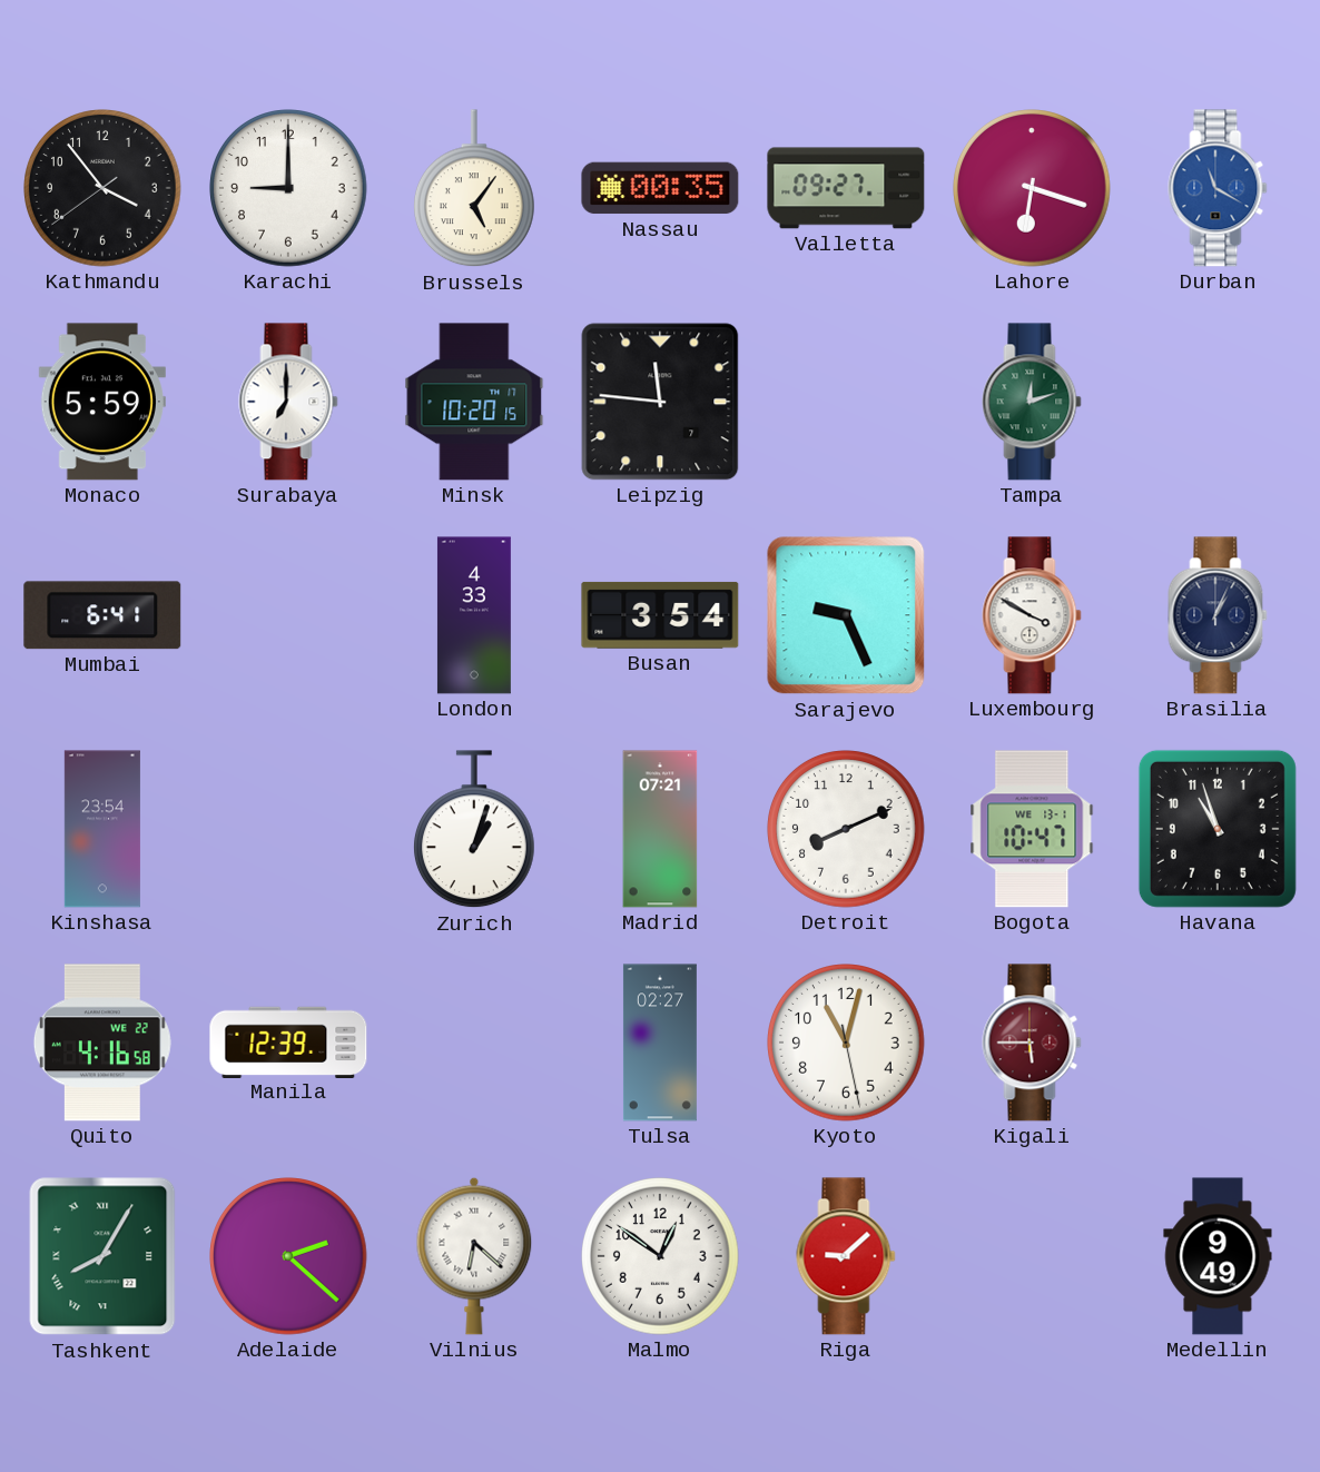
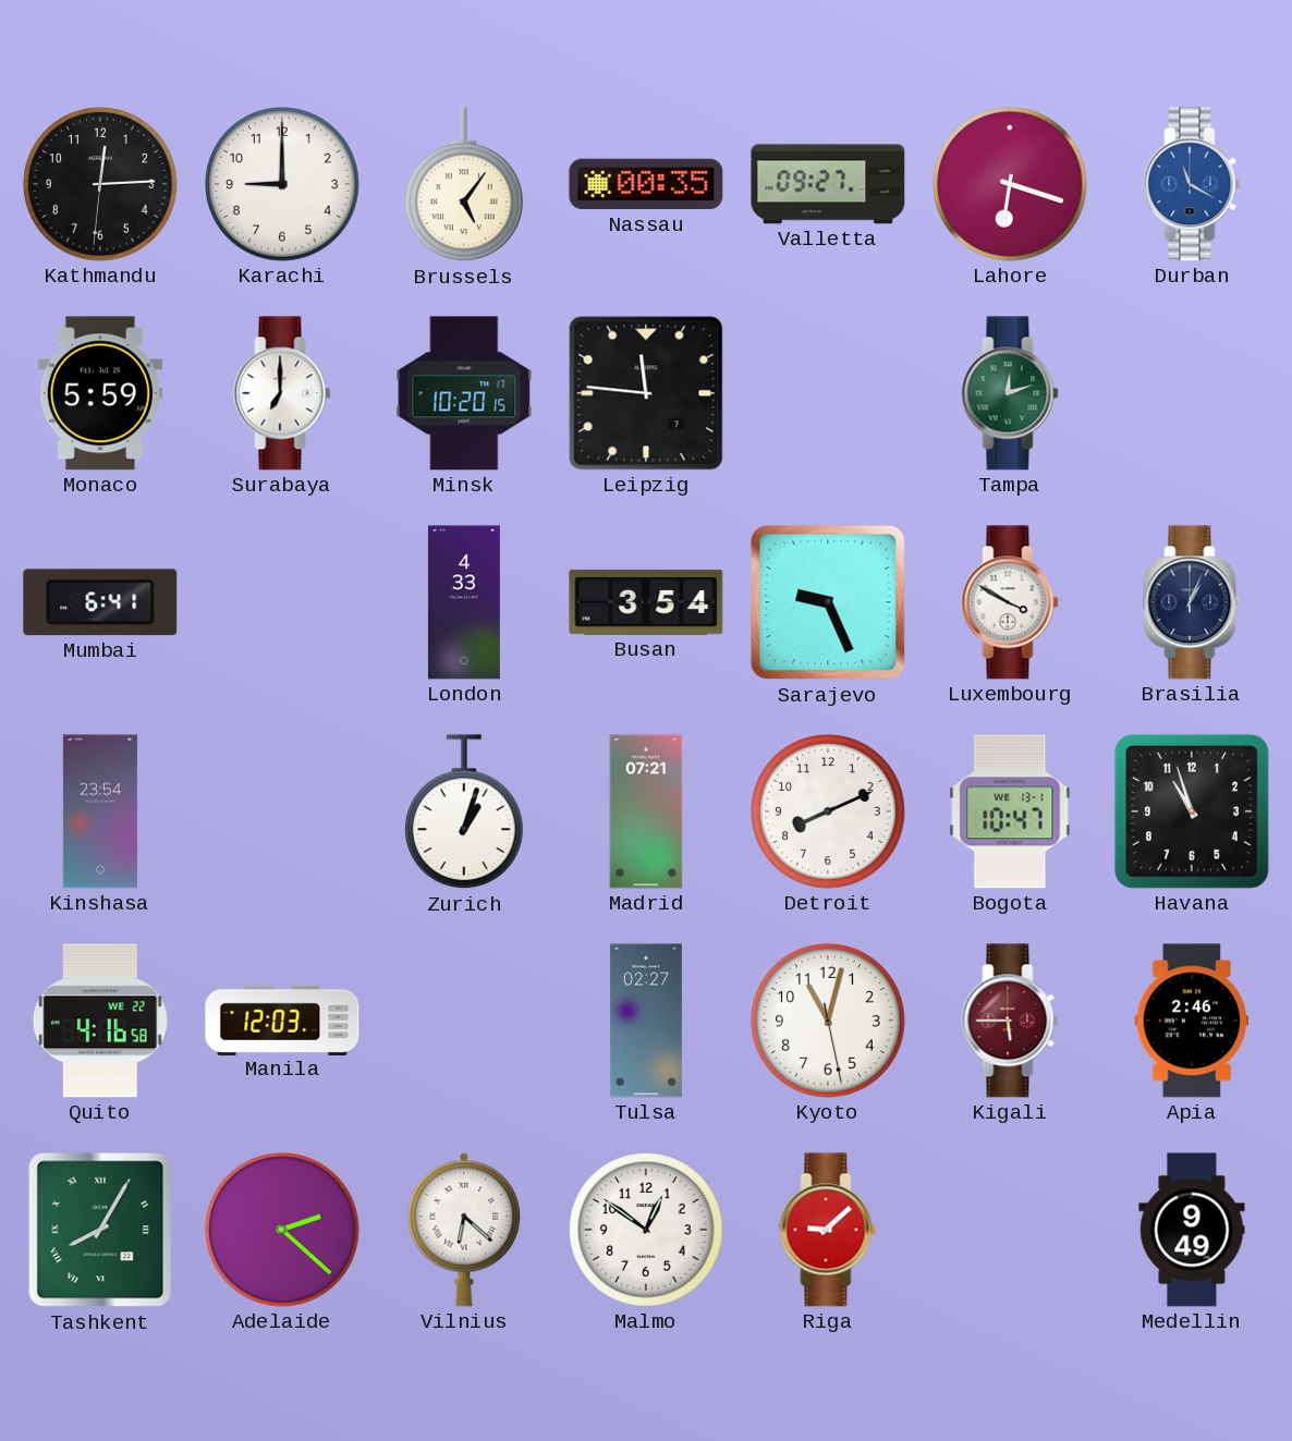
Kathmandu: 3:53 -> 12:14 (100, 184)
Manila: 12:39 -> 12:03 (282, 1019)
Apia: none -> 2:46 (1192, 1021)
